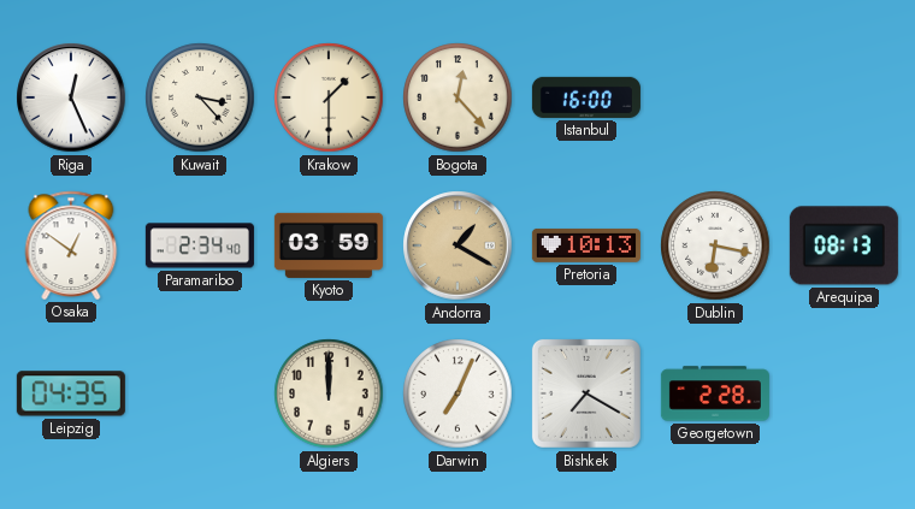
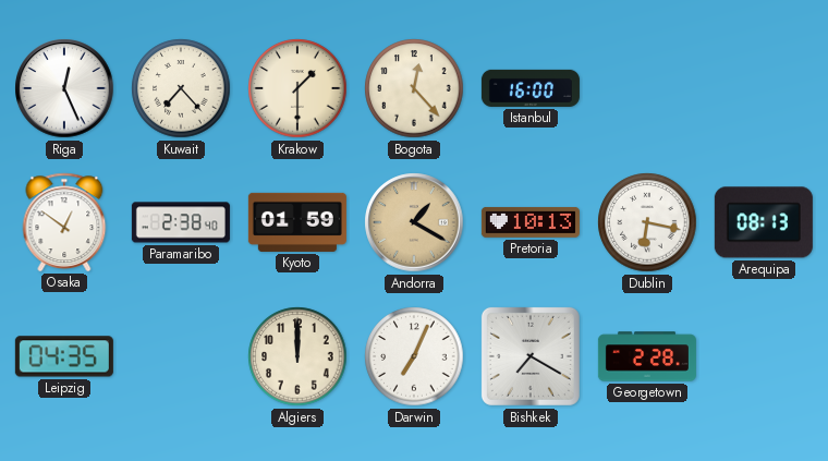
Kuwait: 3:23 -> 7:23 (181, 88)
Paramaribo: 2:34 -> 2:38 (181, 222)
Kyoto: 03:59 -> 01:59 (297, 222)
